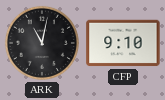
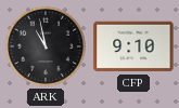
ARK: 11:02 -> 10:58 (46, 46)
